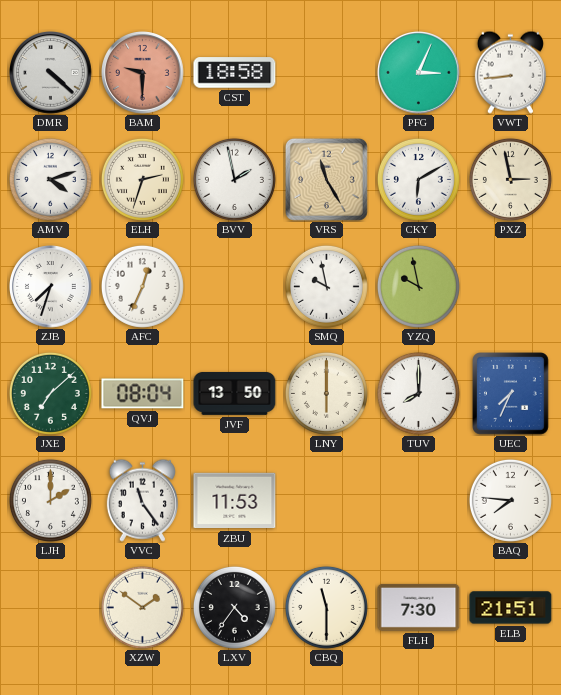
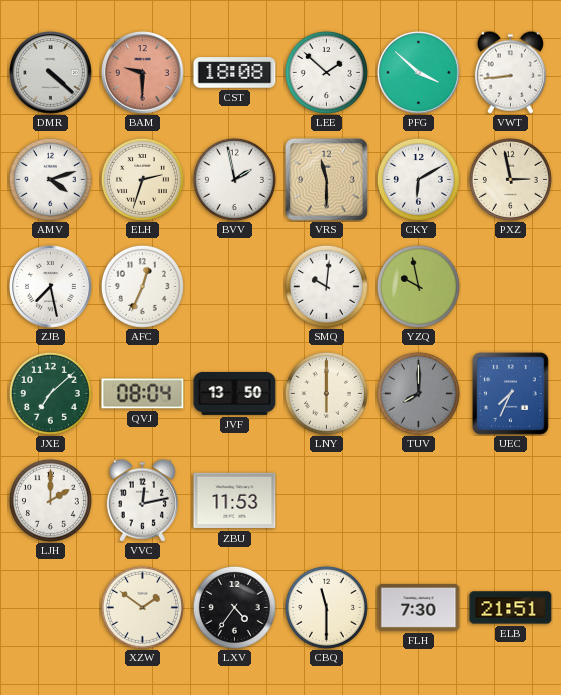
CST: 18:58 -> 18:08 (235, 73)
LEE: none -> 1:52 (326, 72)
PFG: 3:04 -> 3:52 (419, 73)
VRS: 11:25 -> 11:30 (326, 179)
ZJB: 7:33 -> 7:28 (51, 287)
SMQ: 9:58 -> 10:01 (326, 286)
TUV dial: white -> grey (418, 393)
VVC: 11:24 -> 12:13 (142, 500)
BAQ: 7:46 -> none (510, 500)
